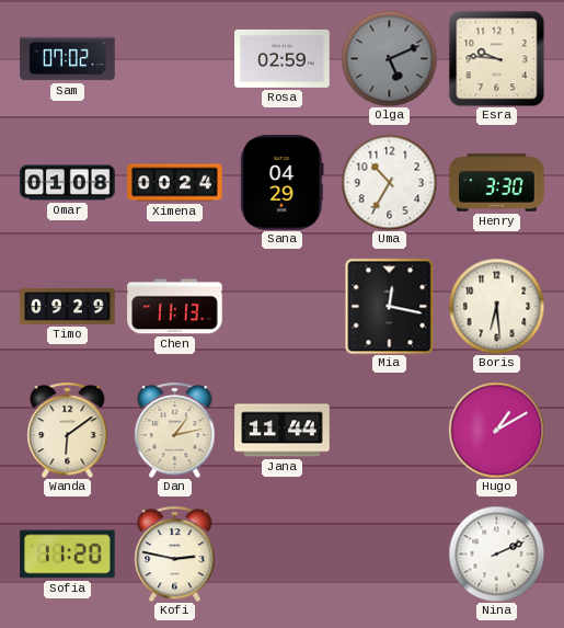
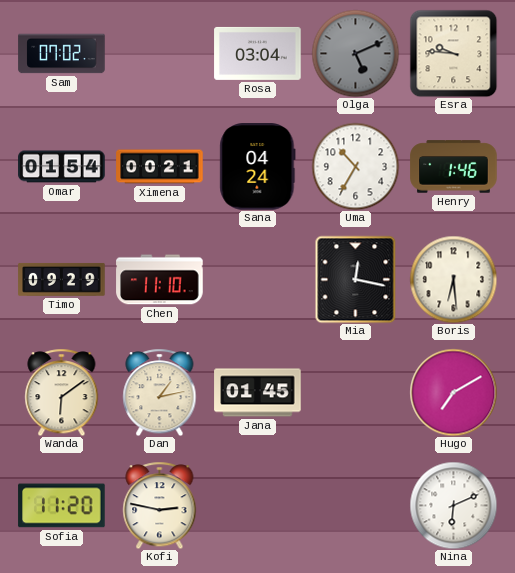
Rosa: 02:59 -> 03:04 (258, 53)
Omar: 01:08 -> 01:54 (62, 167)
Ximena: 00:24 -> 00:21 (160, 167)
Sana: 04:29 -> 04:24 (258, 167)
Henry: 3:30 -> 1:46 (454, 167)
Chen: 11:13 -> 11:10 (160, 280)
Jana: 11:44 -> 01:45 (258, 393)
Hugo: 1:10 -> 7:10 (453, 392)
Nina: 2:11 -> 6:11 (453, 505)
